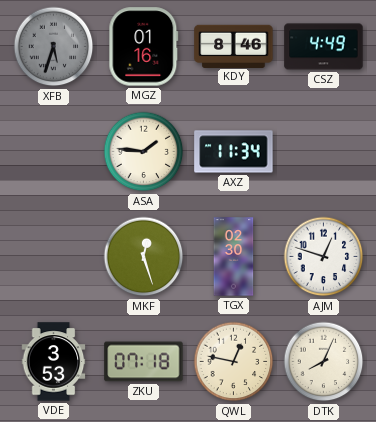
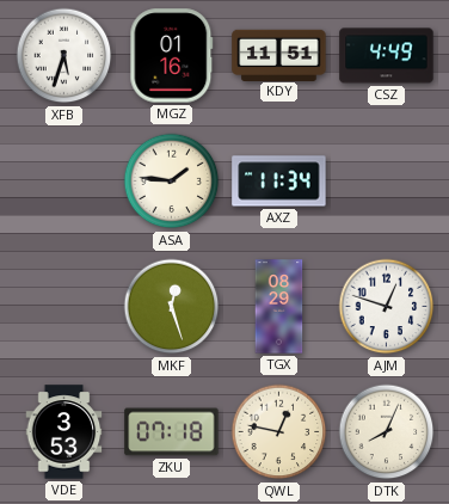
XFB dial: grey -> white (64, 56)
KDY: 8:46 -> 11:51 (279, 55)
TGX: 02:30 -> 08:29 (279, 307)
